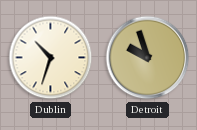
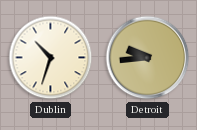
Detroit: 9:57 -> 9:44 (148, 58)
